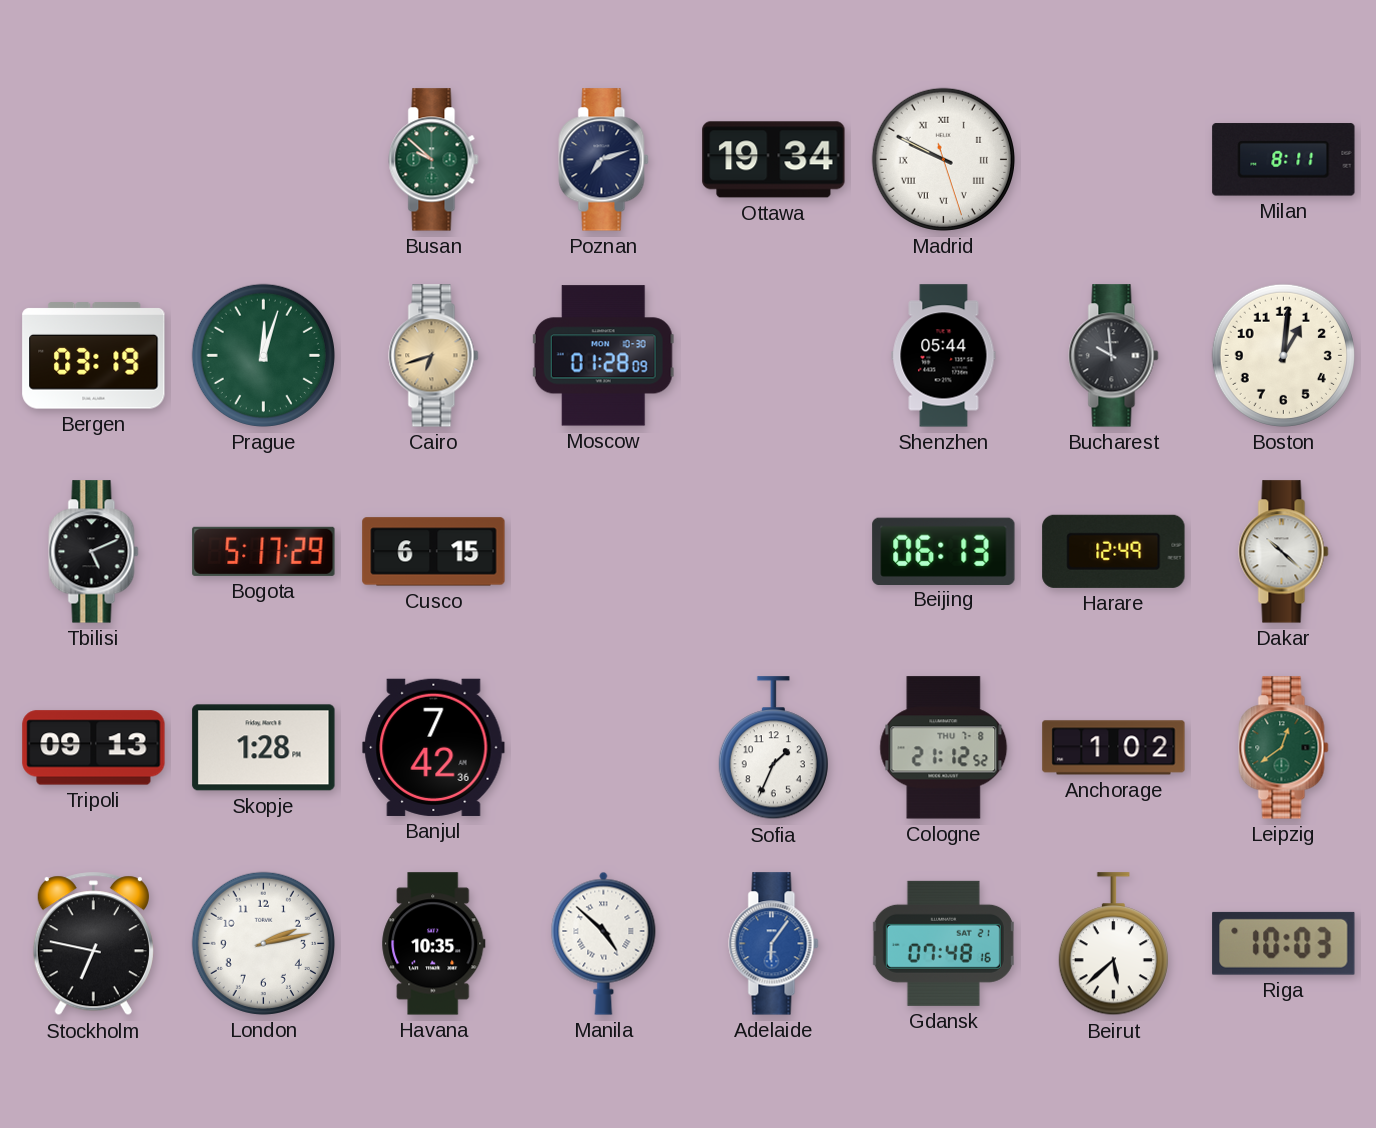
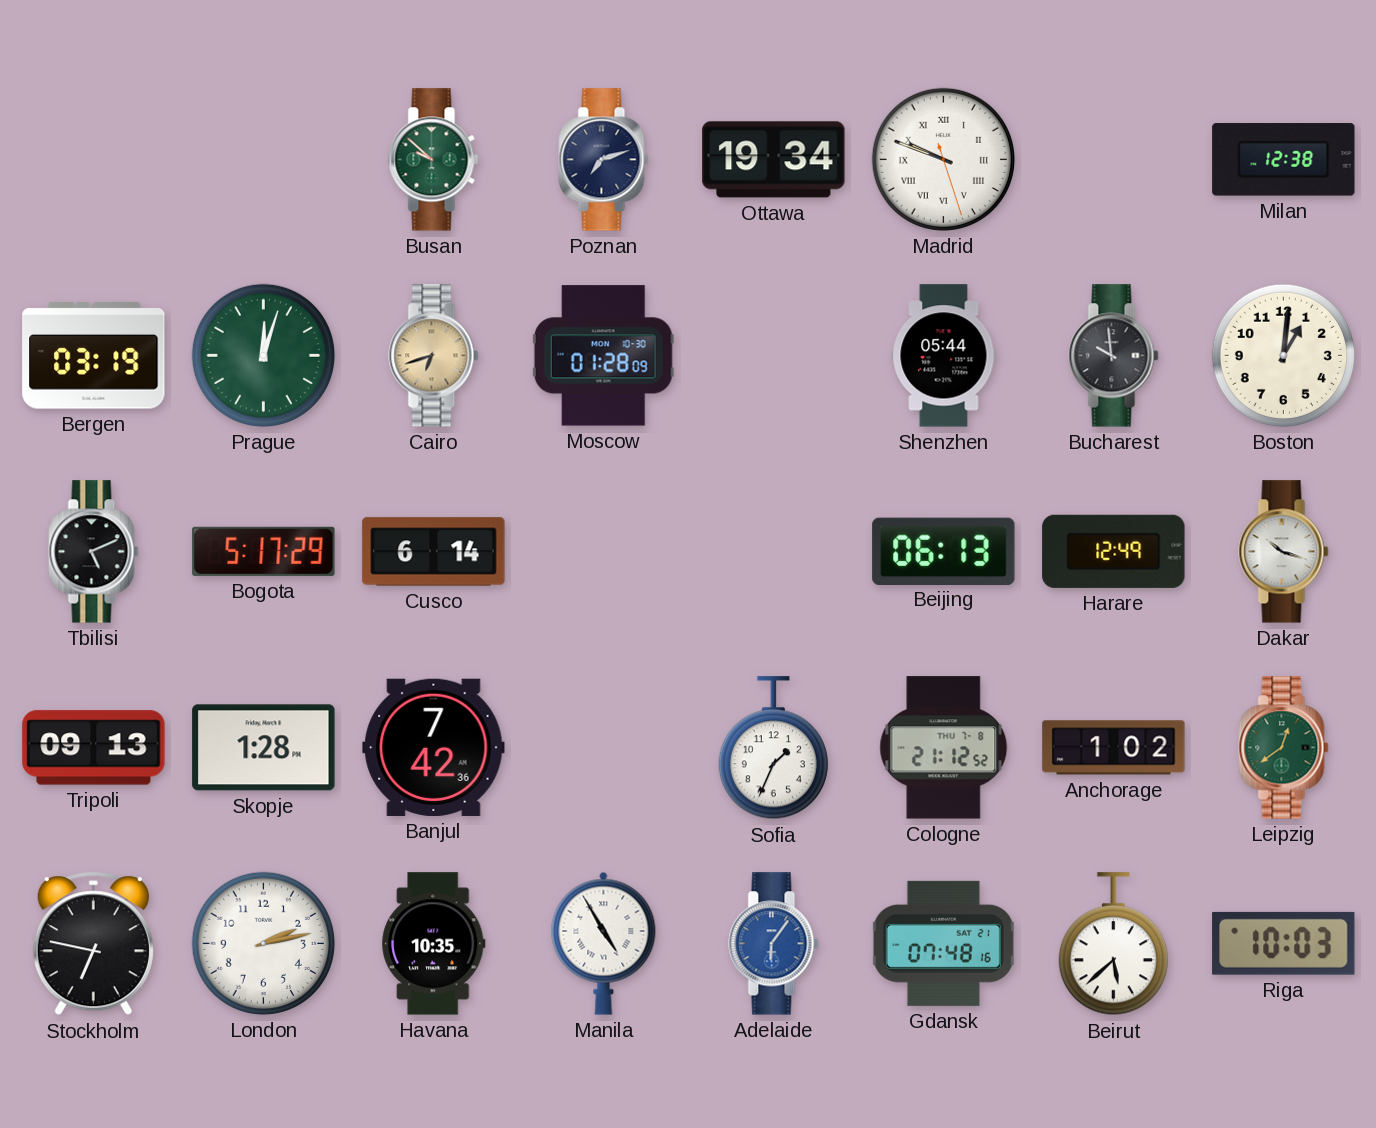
Madrid: 9:49 -> 9:48 (943, 159)
Milan: 8:11 -> 12:38 (1284, 160)
Cusco: 6:15 -> 6:14 (434, 552)
Dakar: 10:22 -> 10:18 (1284, 552)
Manila: 4:52 -> 4:55 (604, 943)
